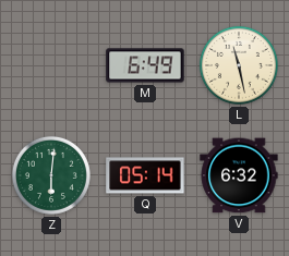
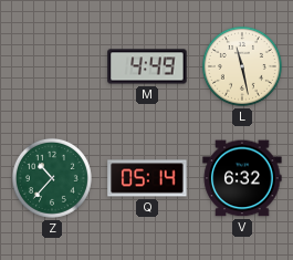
M: 6:49 -> 4:49 (147, 66)
Z: 6:01 -> 10:37 (52, 178)
